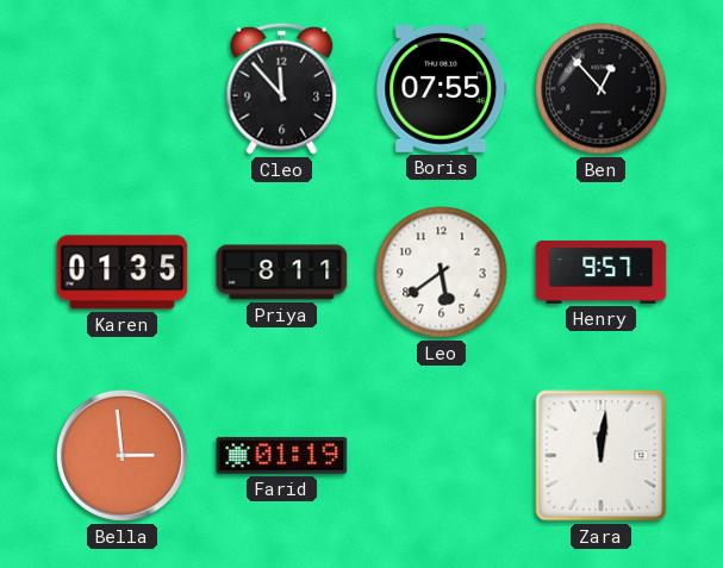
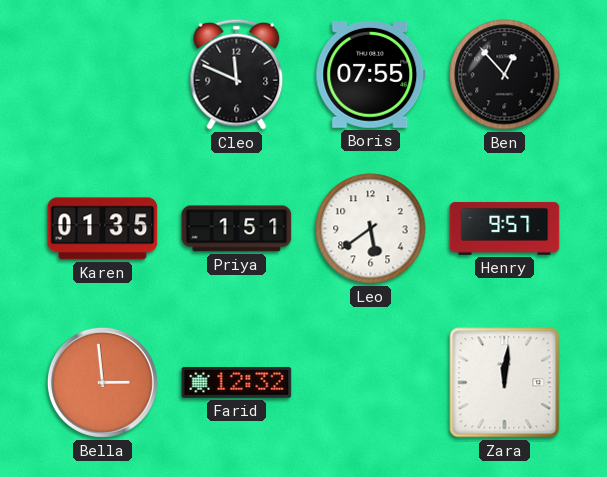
Cleo: 11:53 -> 11:49 (237, 74)
Priya: 8:11 -> 1:51 (237, 229)
Farid: 01:19 -> 12:32 (237, 382)
